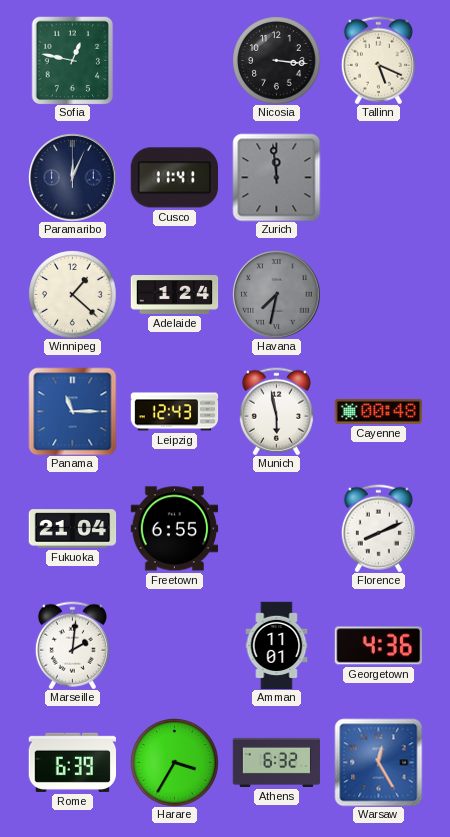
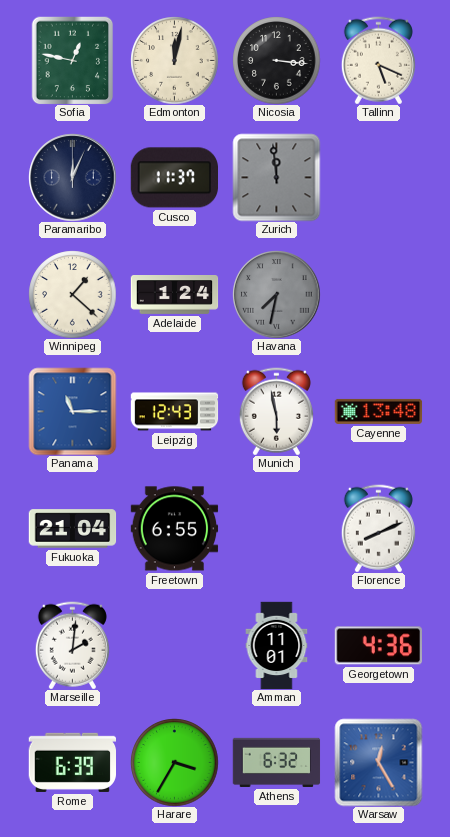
Edmonton: none -> 12:02 (174, 60)
Cusco: 11:41 -> 11:37 (174, 178)
Cayenne: 00:48 -> 13:48 (378, 411)
